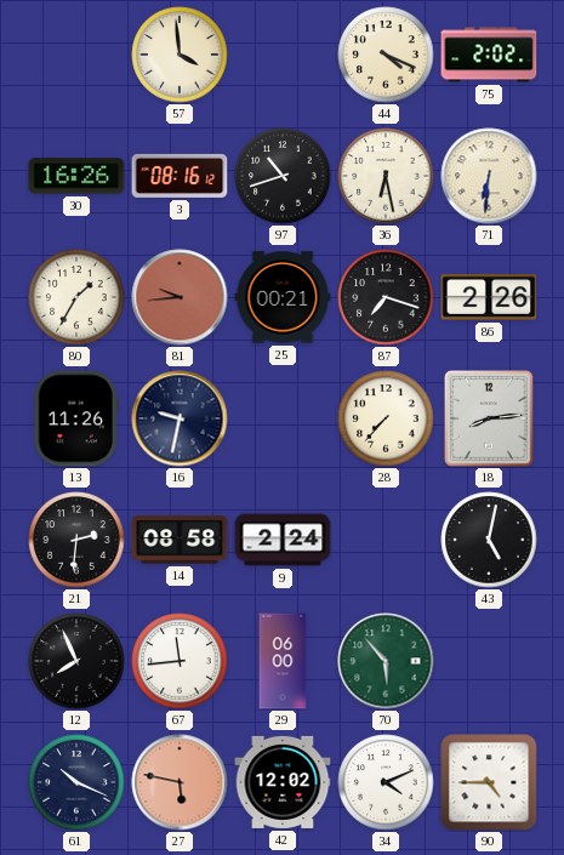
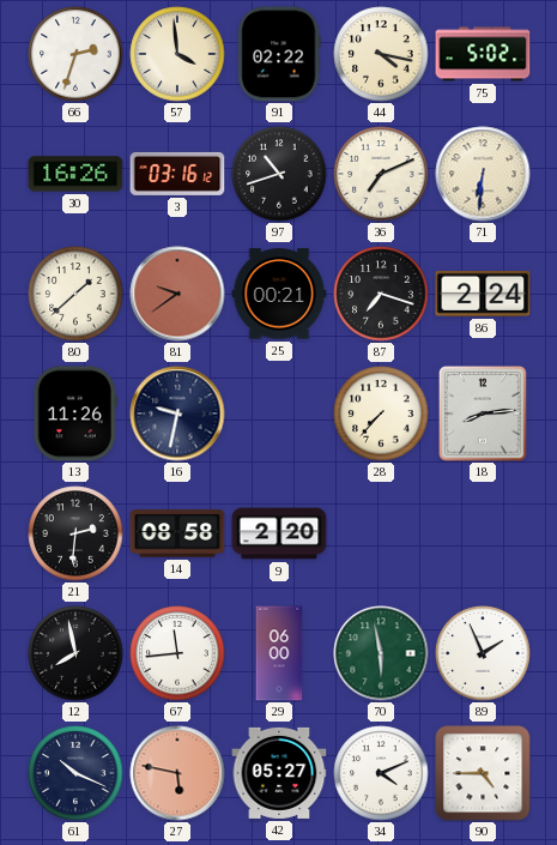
66: none -> 2:33 (75, 54)
91: none -> 02:22 (279, 54)
44: 4:19 -> 4:17 (381, 54)
75: 2:02 -> 5:02 (483, 54)
3: 08:16 -> 03:16 (177, 174)
36: 6:28 -> 7:11 (381, 174)
80: 1:35 -> 1:38 (75, 294)
81: 9:44 -> 9:39 (177, 294)
86: 2:26 -> 2:24 (483, 294)
9: 2:24 -> 2:20 (279, 533)
43: 5:02 -> none (489, 540)
12: 7:56 -> 7:58 (75, 653)
70: 5:53 -> 5:58 (381, 653)
89: none -> 1:56 (483, 653)
42: 12:02 -> 05:27 (279, 773)
